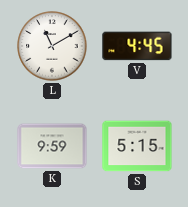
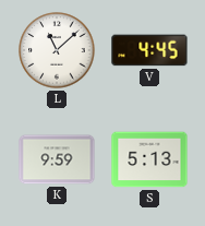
L: 11:10 -> 11:08 (57, 50)
S: 5:15 -> 5:13 (149, 159)
